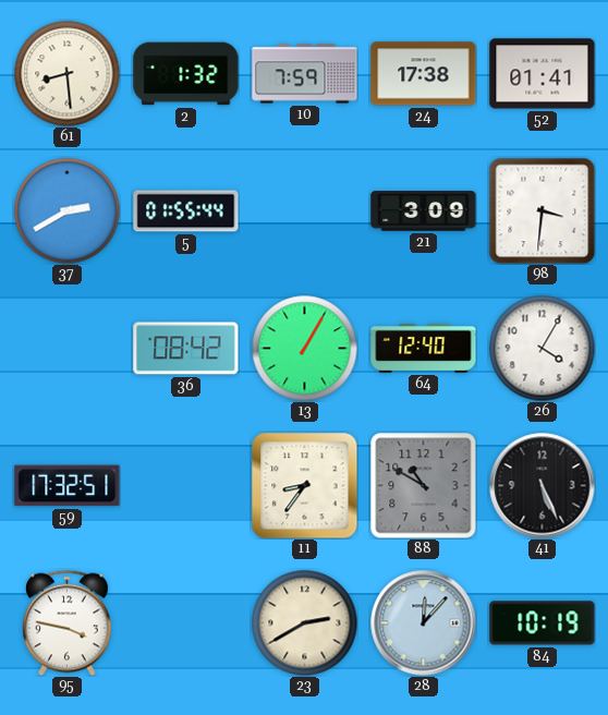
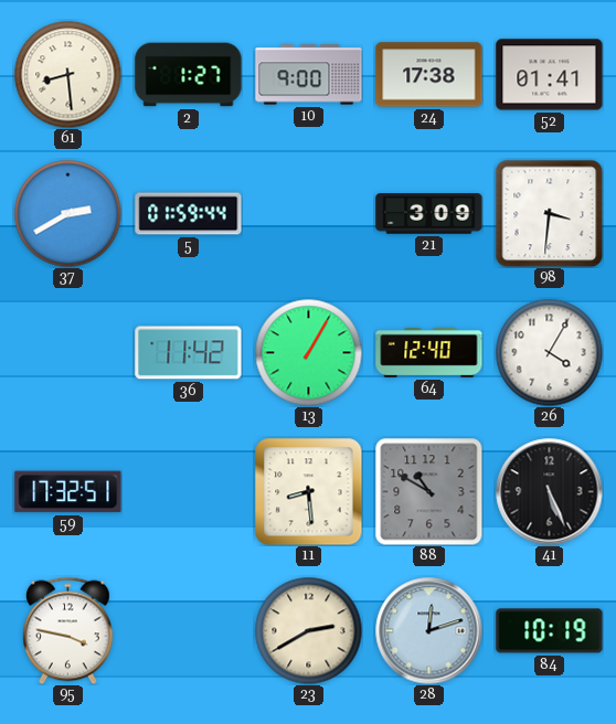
2: 1:32 -> 1:27 (189, 75)
10: 7:59 -> 9:00 (309, 75)
5: 01:55 -> 01:59 (189, 214)
36: 08:42 -> 11:42 (189, 353)
11: 8:36 -> 8:29 (309, 492)
28: 12:07 -> 12:12 (429, 631)
